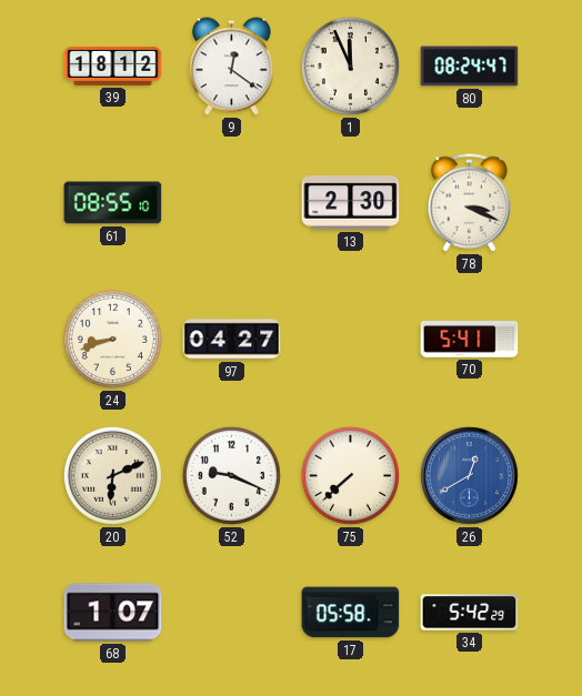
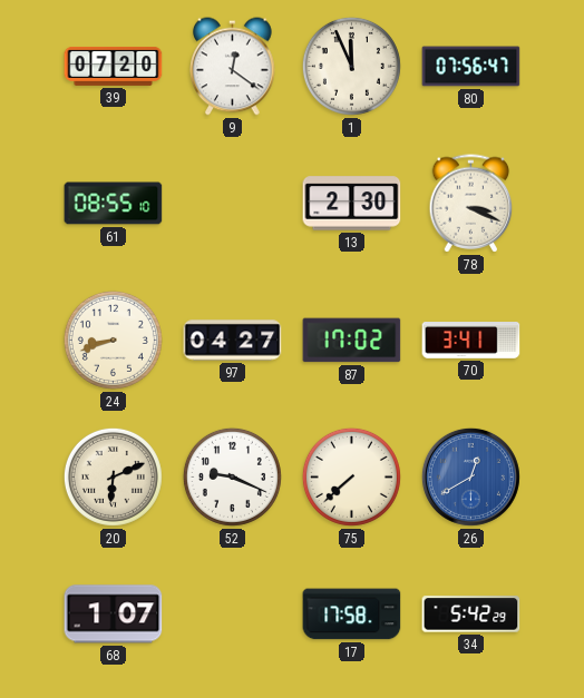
39: 18:12 -> 07:20 (114, 66)
80: 08:24 -> 07:56 (471, 67)
87: none -> 17:02 (352, 341)
70: 5:41 -> 3:41 (471, 341)
17: 05:58 -> 17:58 (352, 615)
